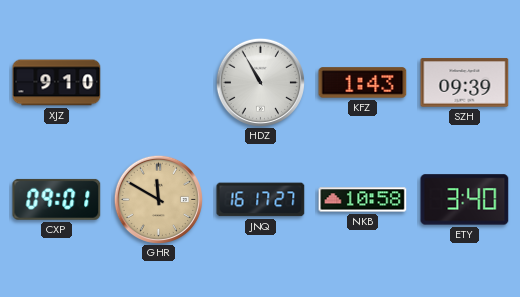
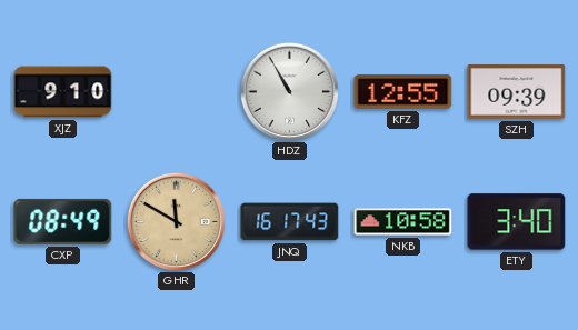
KFZ: 1:43 -> 12:55 (403, 92)
CXP: 09:01 -> 08:49 (63, 221)
JNQ: 16:17:27 -> 16:17:43 (290, 222)
